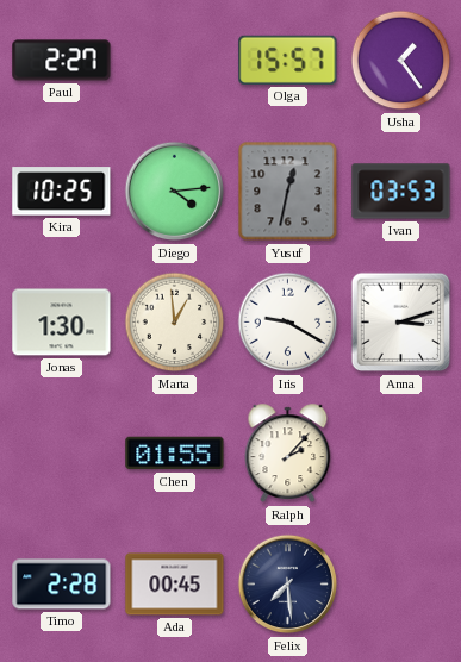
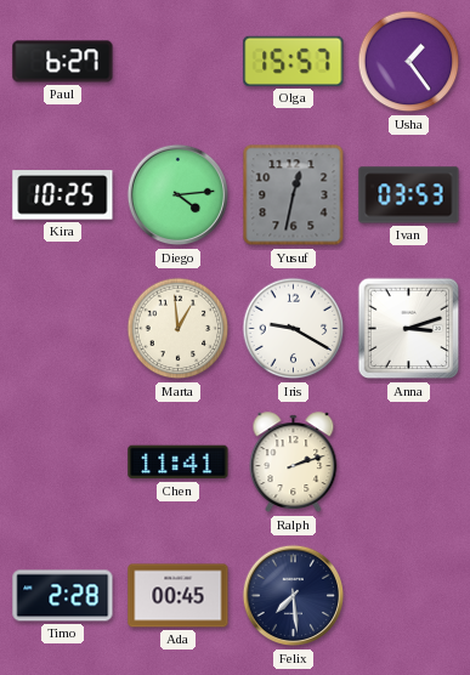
Paul: 2:27 -> 6:27 (63, 62)
Jonas: 1:30 -> none (62, 323)
Chen: 01:55 -> 11:41 (179, 463)
Ralph: 2:07 -> 2:12 (294, 463)
